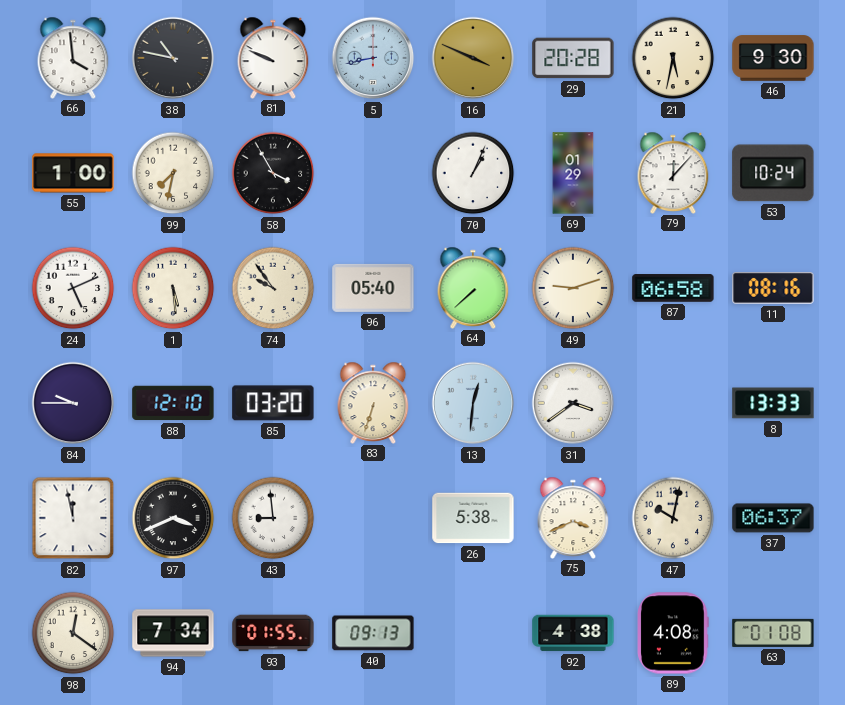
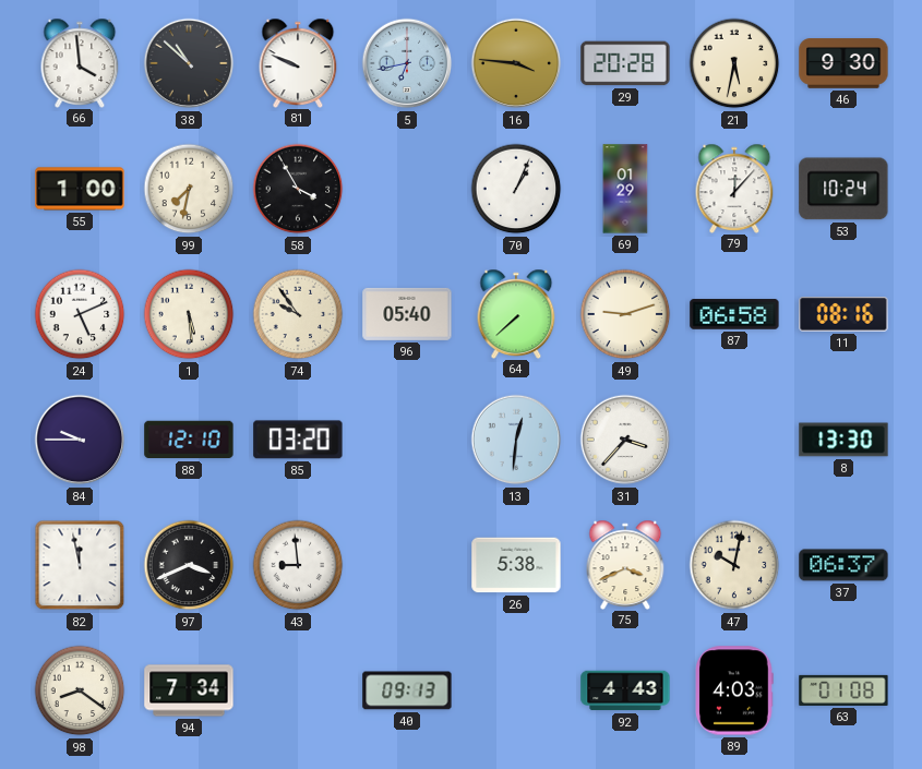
38: 10:47 -> 10:52 (189, 63)
5: 8:43 -> 6:43 (407, 63)
16: 3:49 -> 3:46 (516, 63)
83: 6:33 -> none (373, 402)
31: 3:39 -> 3:37 (625, 440)
8: 13:33 -> 13:30 (843, 440)
98: 12:21 -> 8:21 (80, 690)
93: 01:55 -> none (273, 633)
92: 4:38 -> 4:43 (625, 690)
89: 4:08 -> 4:03 (734, 690)
